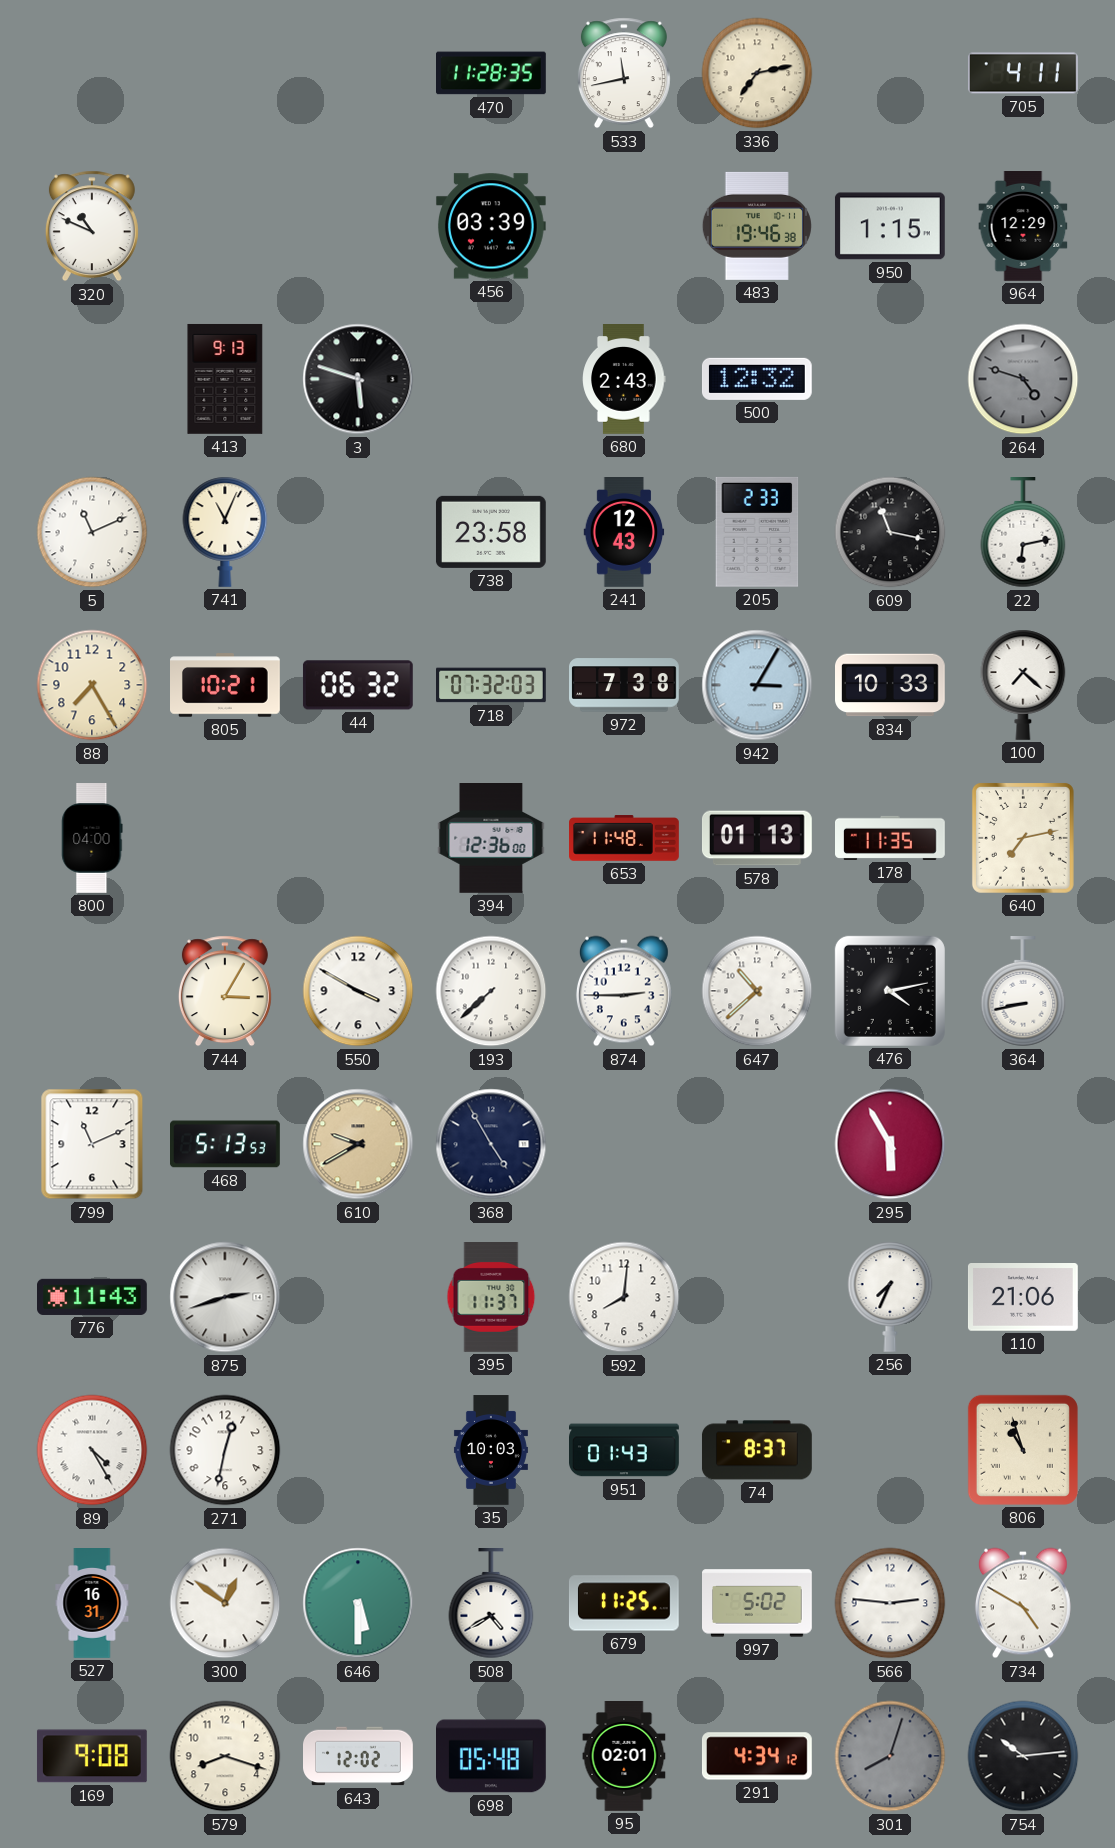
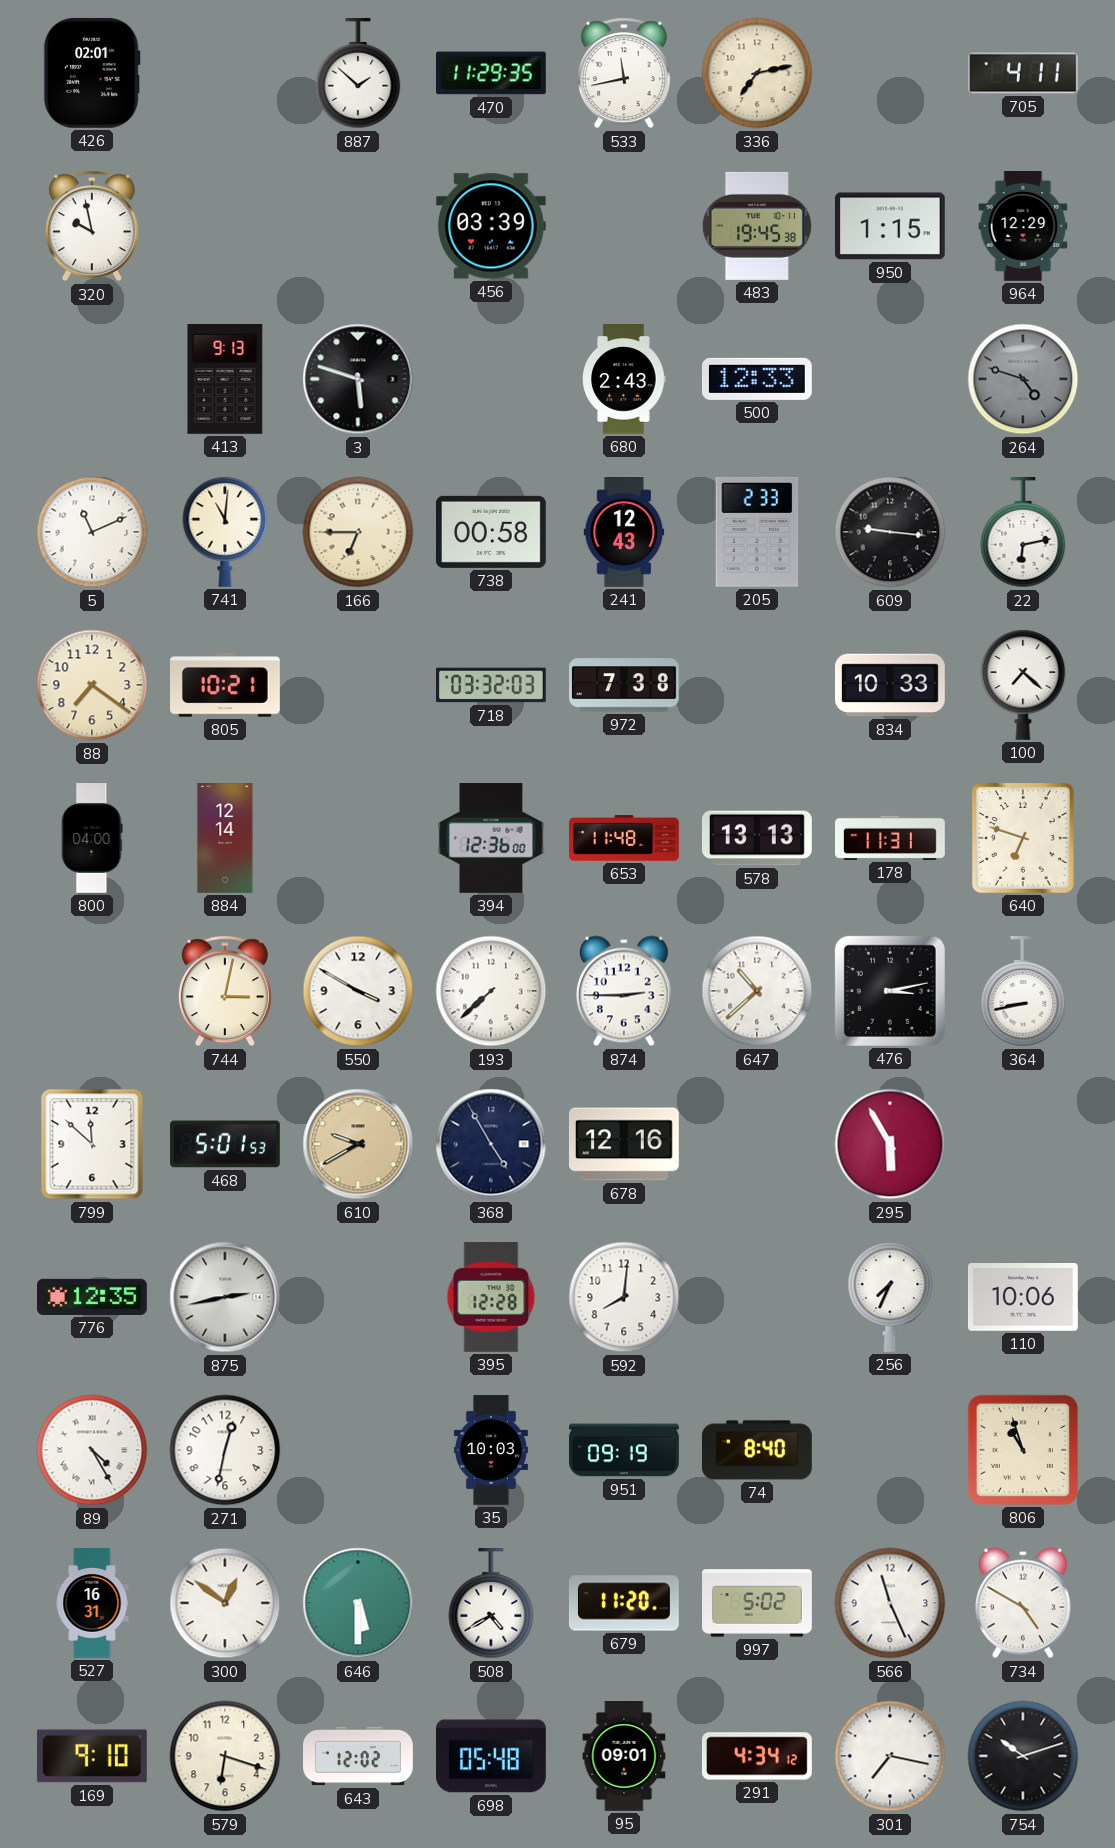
426: none -> 02:01 (92, 73)
887: none -> 1:52 (358, 74)
470: 11:28 -> 11:29 (492, 73)
320: 10:49 -> 9:58 (92, 226)
483: 19:46 -> 19:45 (757, 226)
500: 12:32 -> 12:33 (757, 379)
741: 11:04 -> 11:01 (225, 532)
166: none -> 6:45 (358, 532)
738: 23:58 -> 00:58 (491, 532)
609: 11:17 -> 9:16 (890, 532)
88: 7:25 -> 7:21 (92, 685)
44: 06:32 -> none (358, 685)
718: 07:32 -> 03:32 (492, 685)
942: 3:05 -> none (757, 685)
884: none -> 12:14 (225, 839)
578: 01:13 -> 13:13 (757, 838)
178: 11:35 -> 11:31 (891, 838)
640: 7:13 -> 6:48 (1023, 838)
744: 3:05 -> 3:02 (225, 991)
476: 4:13 -> 3:13 (890, 991)
799: 11:11 -> 11:52 (92, 1144)
468: 5:13 -> 5:01 (226, 1144)
678: none -> 12:16 (624, 1144)
776: 11:43 -> 12:35 (93, 1297)
875: 2:42 -> 2:43 (225, 1297)
395: 11:37 -> 12:28 (491, 1298)
110: 21:06 -> 10:06 (1023, 1298)
951: 01:43 -> 09:19 (625, 1450)
74: 8:37 -> 8:40 (757, 1450)
679: 11:25 -> 11:20 (624, 1603)
566: 2:46 -> 11:26 (890, 1603)
169: 9:08 -> 9:10 (92, 1756)
579: 8:18 -> 6:18 (225, 1756)
95: 02:01 -> 09:01 (624, 1757)
301: 8:03 -> 7:17 (890, 1756)
301 dial: grey -> white (890, 1756)
754: 10:14 -> 10:12 (1023, 1756)
